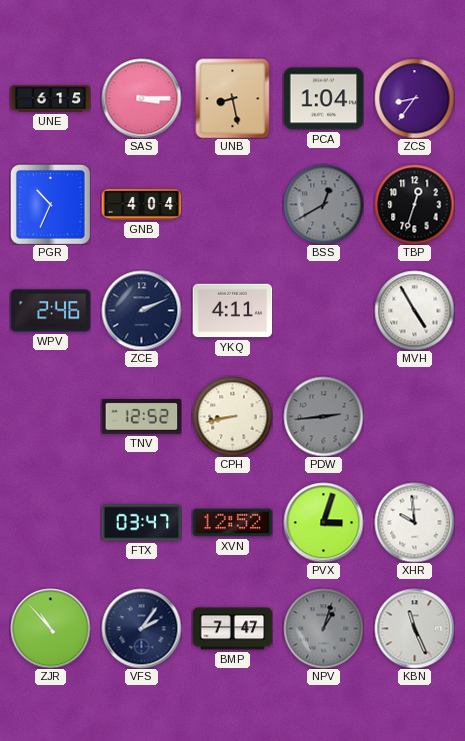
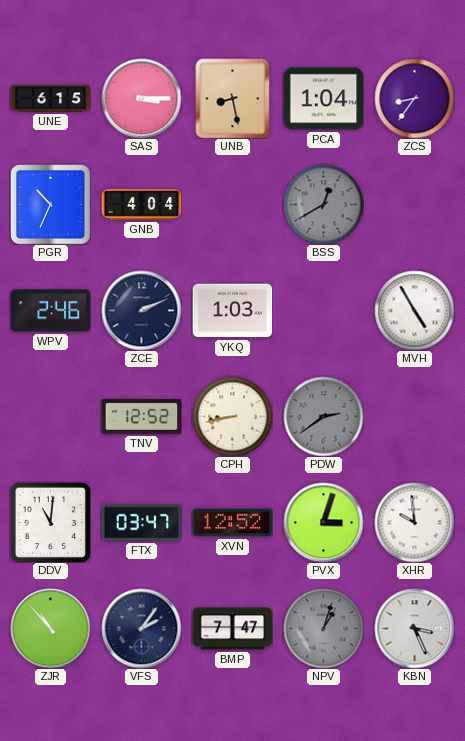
TBP: 12:33 -> none (414, 204)
YKQ: 4:11 -> 1:03 (232, 311)
PDW: 2:44 -> 2:39 (323, 416)
DDV: none -> 11:01 (50, 522)
KBN: 11:26 -> 3:26 (414, 628)
